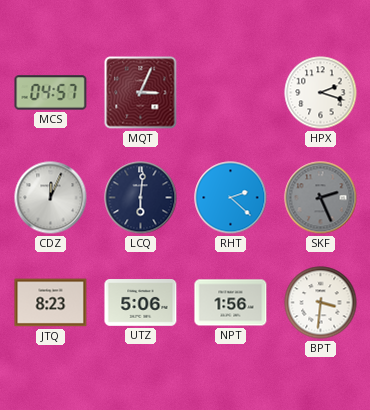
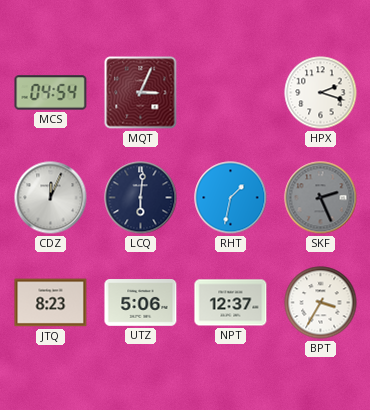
MCS: 04:57 -> 04:54 (51, 93)
RHT: 2:22 -> 1:32 (231, 198)
NPT: 1:56 -> 12:37 (231, 303)
BPT: 3:31 -> 3:35 (321, 303)
